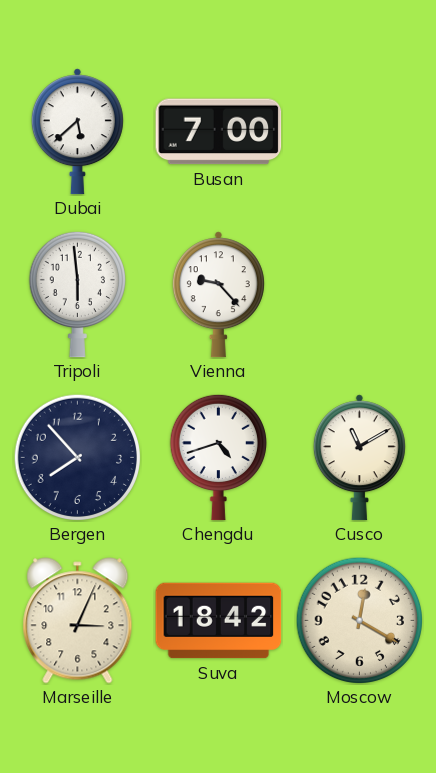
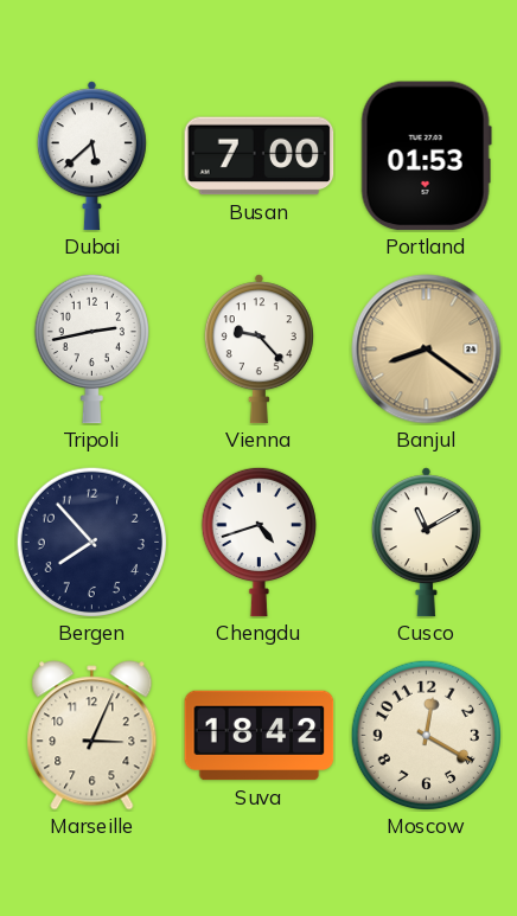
Portland: none -> 01:53 (426, 156)
Tripoli: 5:59 -> 2:43 (91, 348)
Banjul: none -> 8:21 (427, 350)
